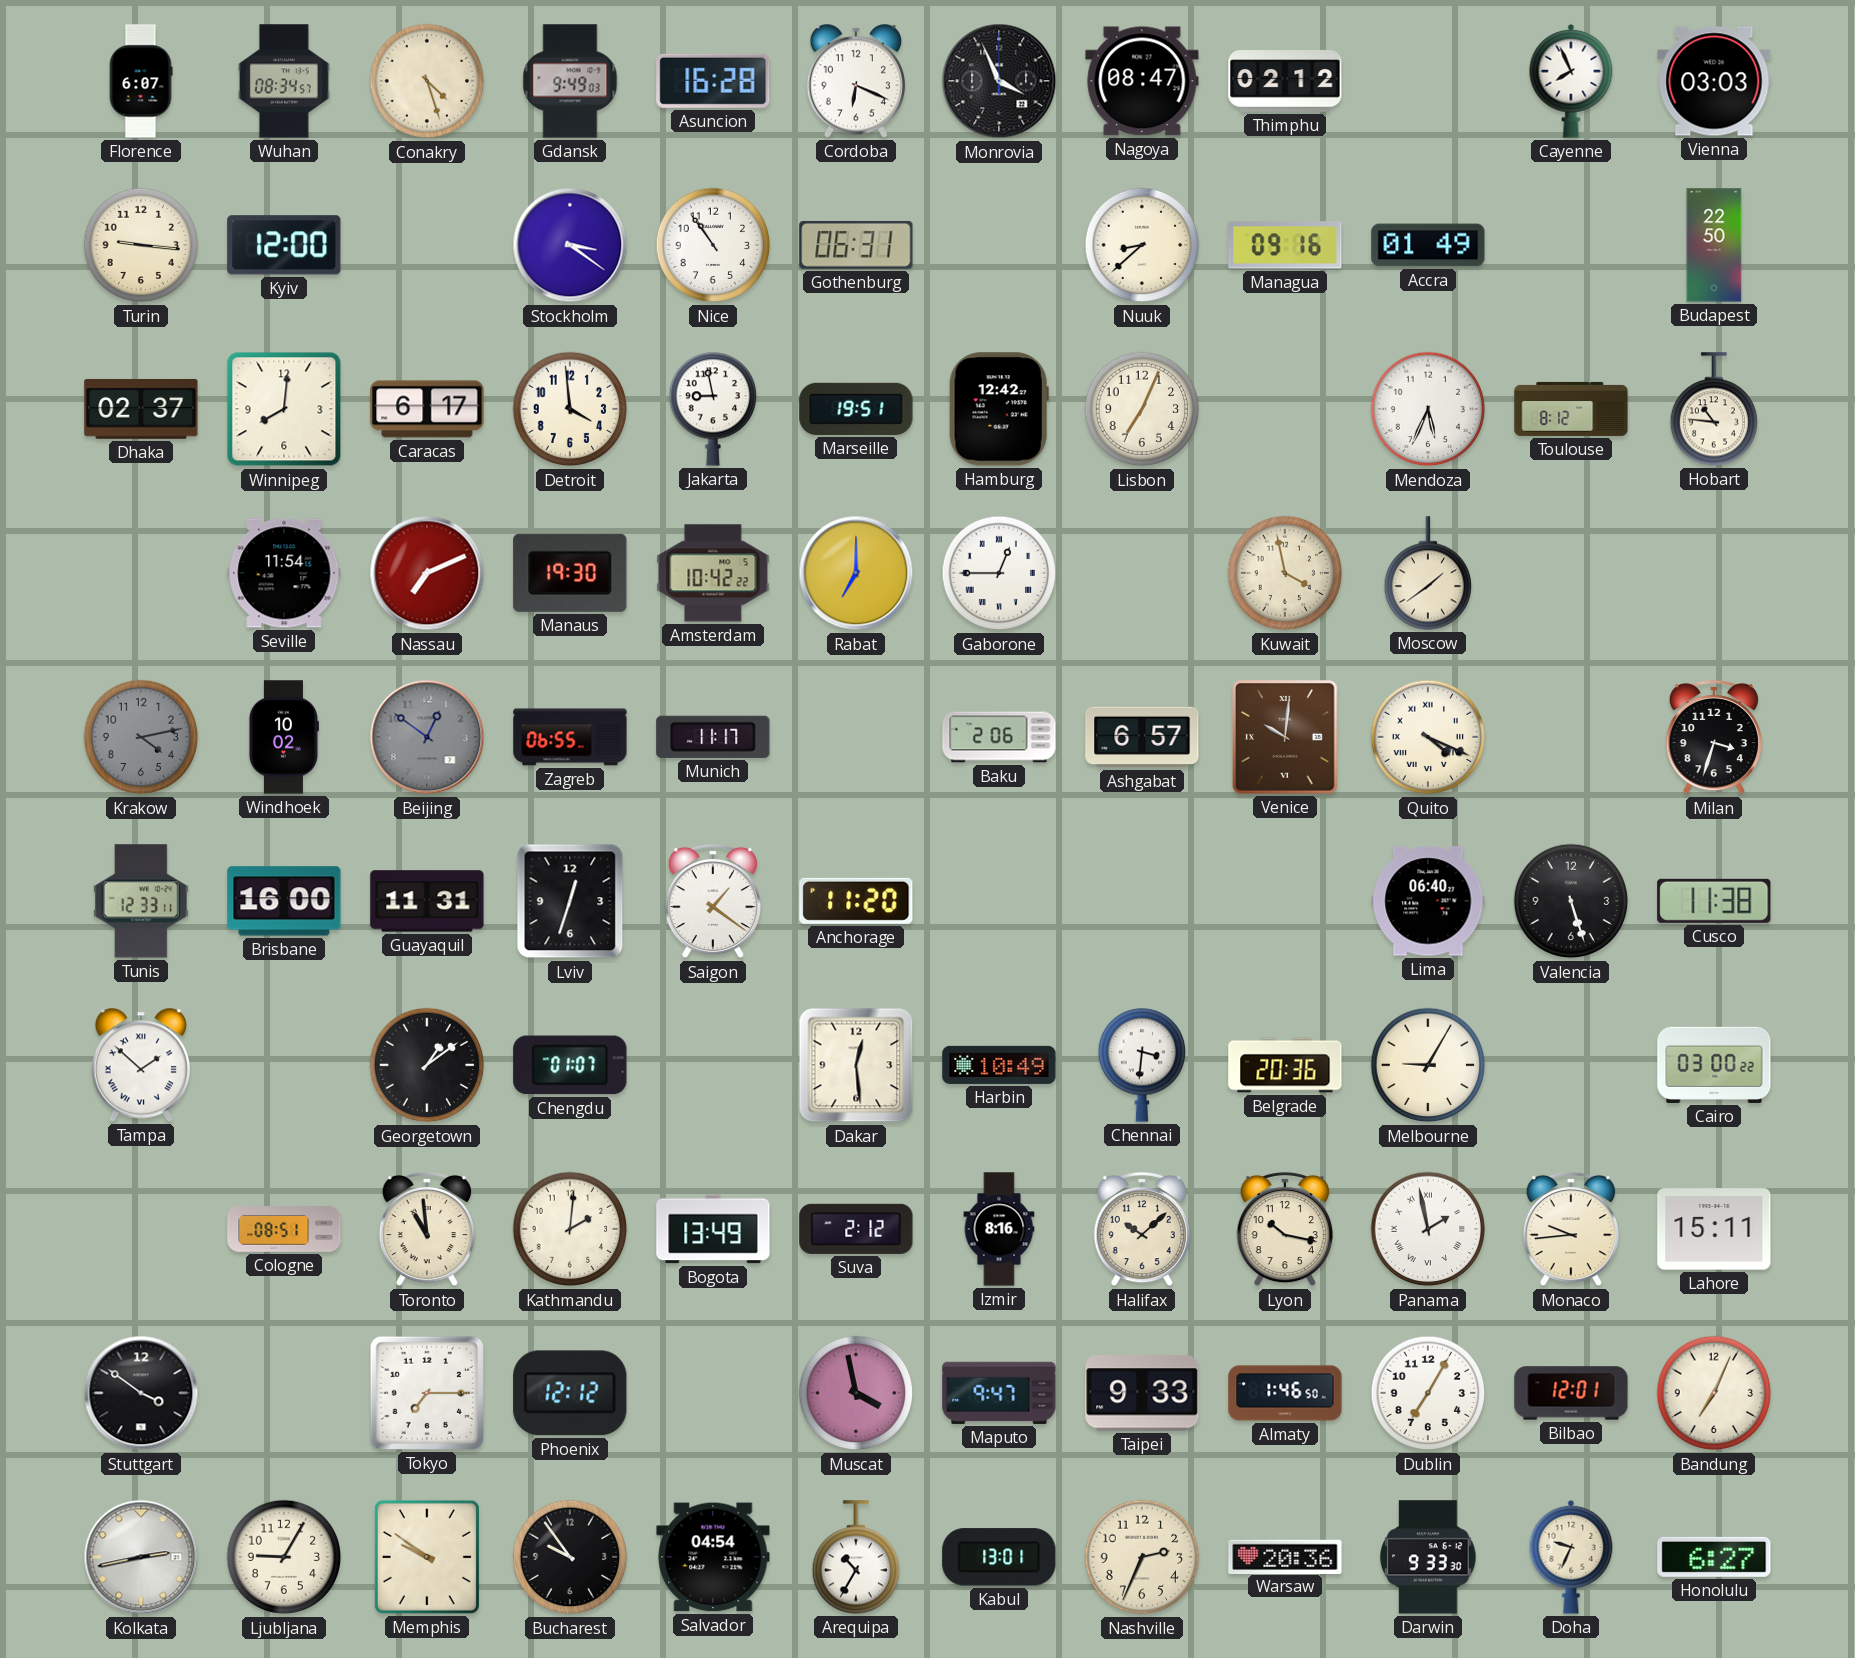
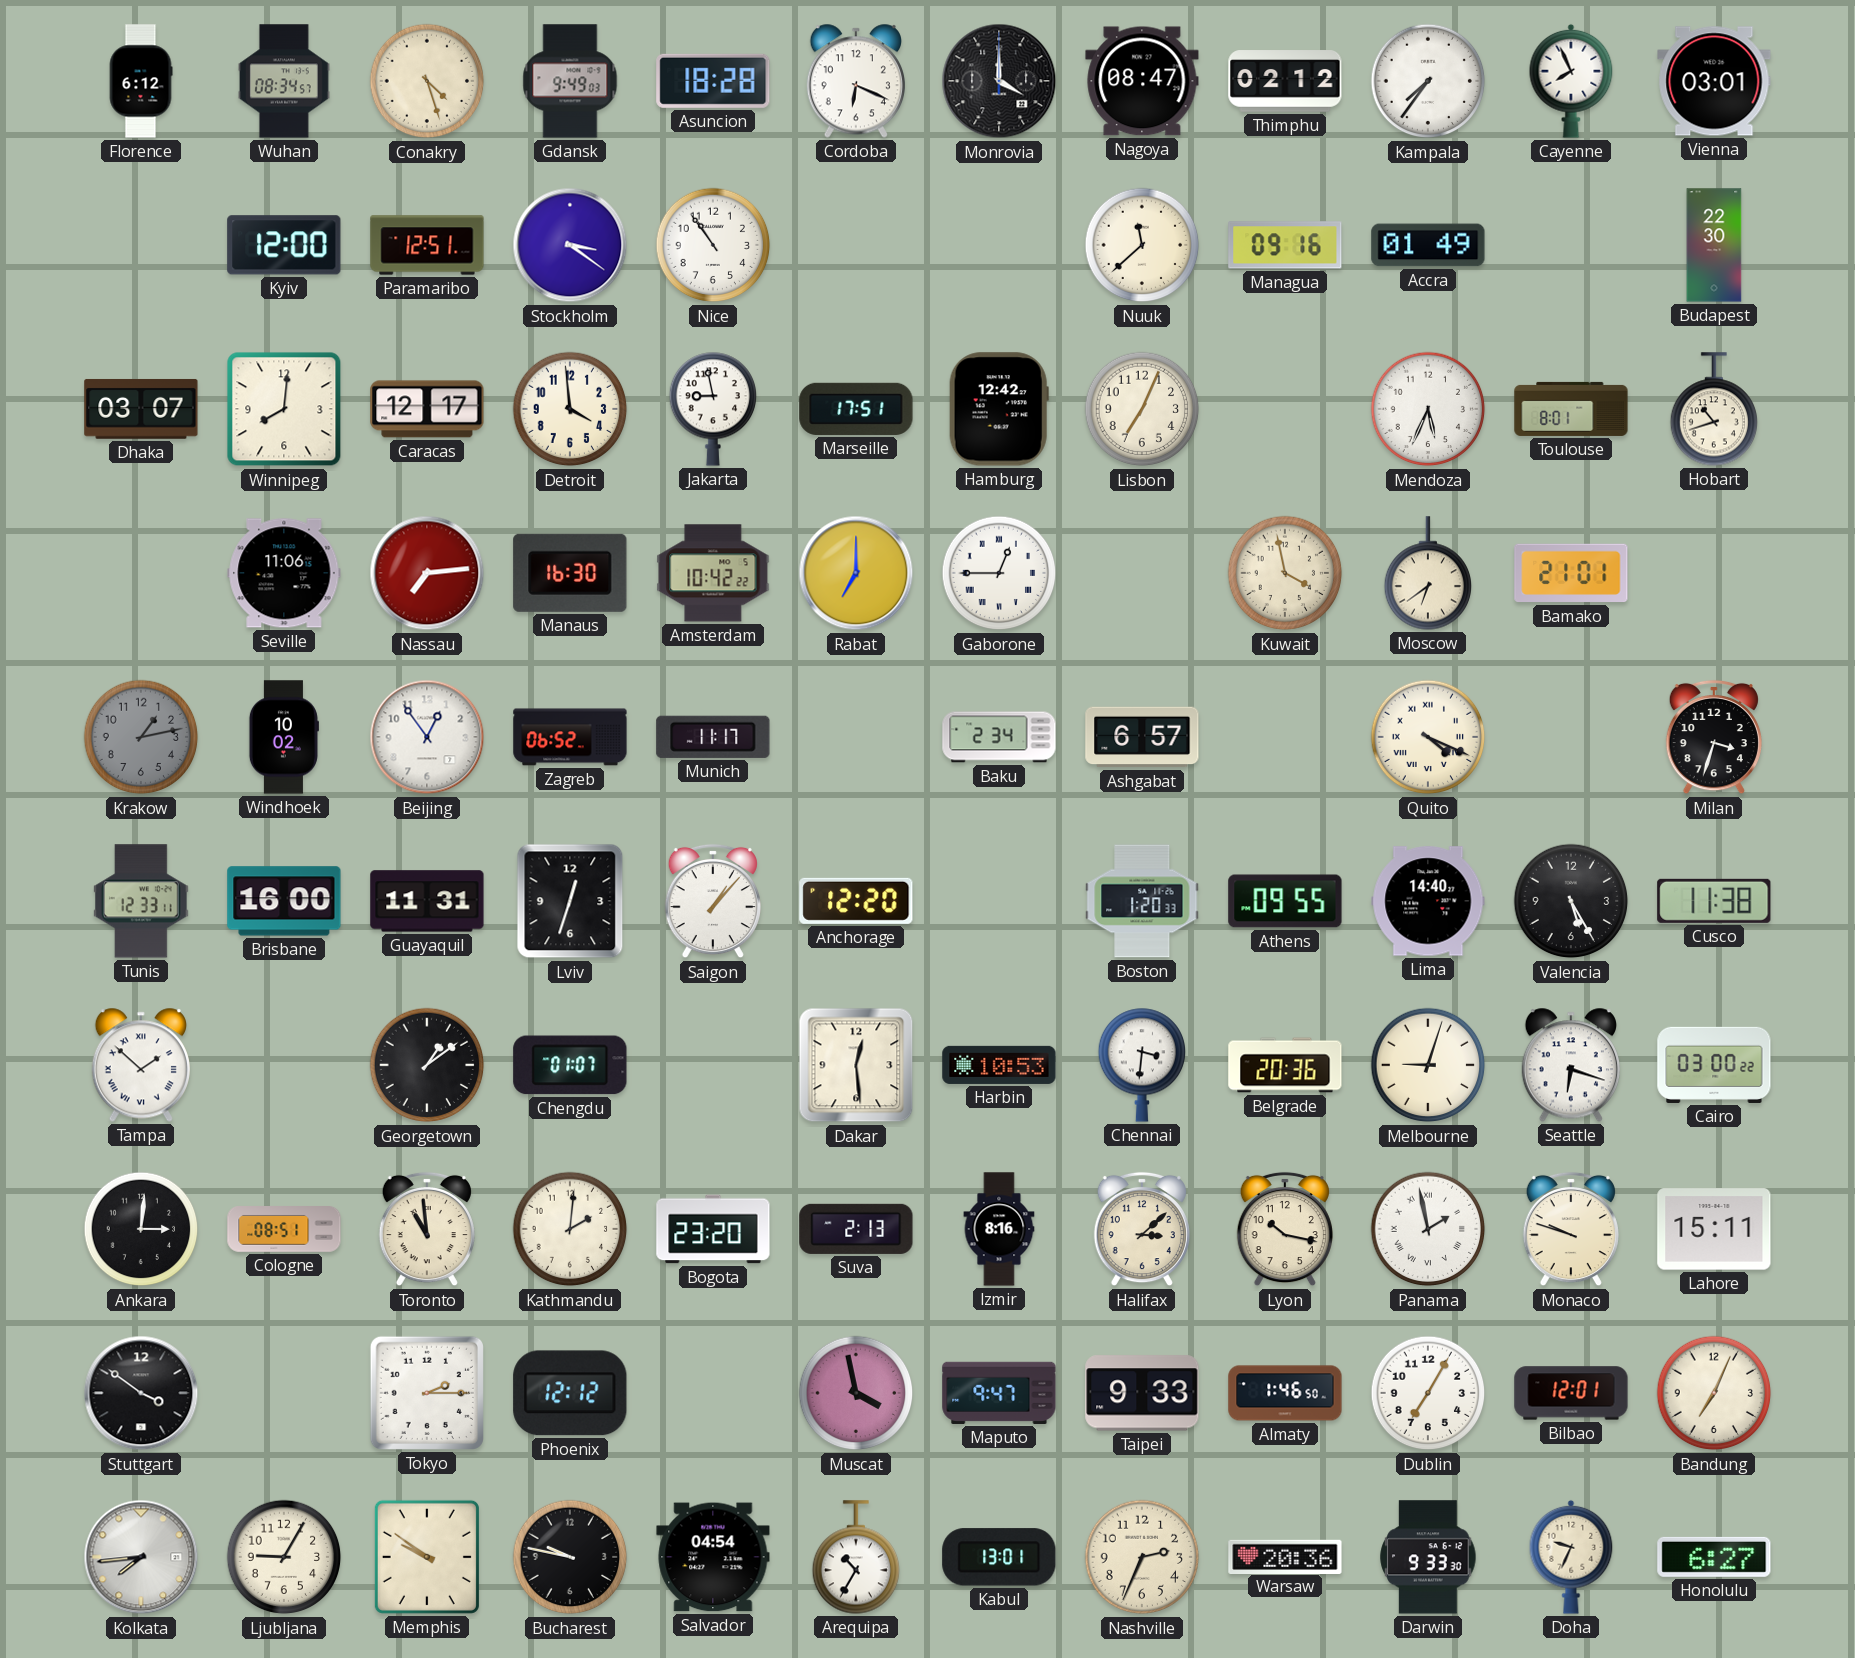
Florence: 6:07 -> 6:12 (141, 81)
Asuncion: 16:28 -> 18:28 (713, 81)
Monrovia: 3:56 -> 4:00 (999, 81)
Kampala: none -> 7:36 (1428, 81)
Vienna: 03:03 -> 03:01 (1714, 81)
Turin: 9:16 -> none (141, 245)
Paramaribo: none -> 12:51 (427, 245)
Gothenburg: 06:31 -> none (856, 245)
Nuuk: 8:38 -> 11:38 (1142, 245)
Budapest: 22:50 -> 22:30 (1714, 245)
Dhaka: 02:37 -> 03:07 (141, 409)
Caracas: 6:17 -> 12:17 (427, 409)
Marseille: 19:51 -> 17:51 (856, 409)
Toulouse: 8:12 -> 8:01 (1571, 409)
Hobart: 10:46 -> 10:42 (1713, 409)
Seville: 11:54 -> 11:06 (284, 573)
Nassau: 7:11 -> 7:14 (427, 573)
Manaus: 19:30 -> 16:30 (570, 573)
Moscow: 1:39 -> 6:39 (1427, 573)
Bamako: none -> 21:01 (1571, 573)
Krakow: 4:13 -> 1:13 (141, 737)
Beijing: 12:51 -> 12:54 (427, 737)
Beijing dial: grey -> white (427, 737)
Zagreb: 06:55 -> 06:52 (570, 737)
Baku: 2:06 -> 2:34 (999, 737)
Venice: 10:01 -> none (1286, 737)
Saigon: 1:21 -> 1:07 (713, 901)
Anchorage: 11:20 -> 12:20 (856, 901)
Boston: none -> 1:20 (1142, 901)
Athens: none -> 09:55 (1285, 901)
Lima: 06:40 -> 14:40 (1428, 901)
Valencia: 5:27 -> 5:25 (1571, 901)
Harbin: 10:49 -> 10:53 (999, 1065)
Melbourne: 9:05 -> 9:03 (1428, 1065)
Seattle: none -> 6:18 (1571, 1065)
Ankara: none -> 3:01 (141, 1229)
Bogota: 13:49 -> 23:20 (713, 1229)
Suva: 2:12 -> 2:13 (856, 1229)
Halifax: 10:08 -> 3:08 (1142, 1229)
Monaco: 9:44 -> 9:48 (1571, 1229)
Tokyo: 7:15 -> 2:15 (427, 1393)
Kolkata: 2:43 -> 7:44 (141, 1557)
Bucharest: 9:54 -> 9:47 (570, 1557)
